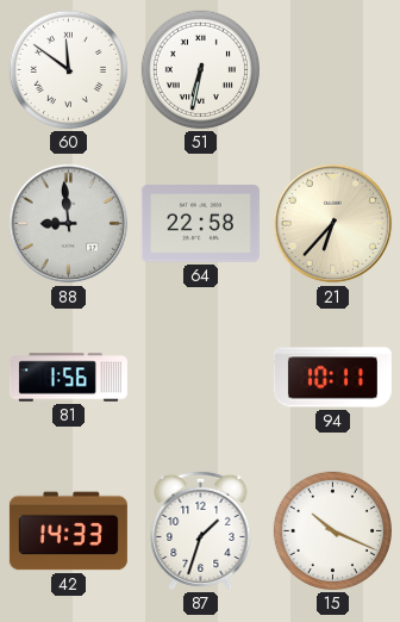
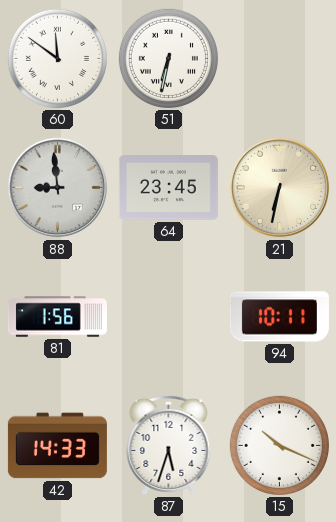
64: 22:58 -> 23:45 (168, 188)
21: 6:37 -> 6:32 (280, 188)
87: 1:33 -> 5:33 (169, 445)
